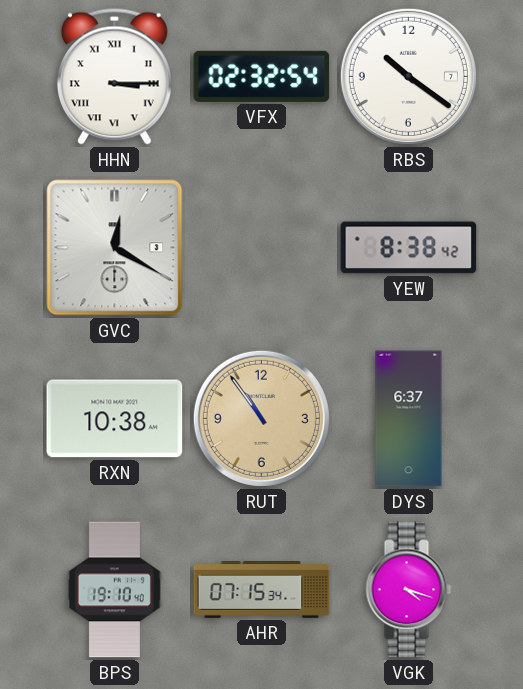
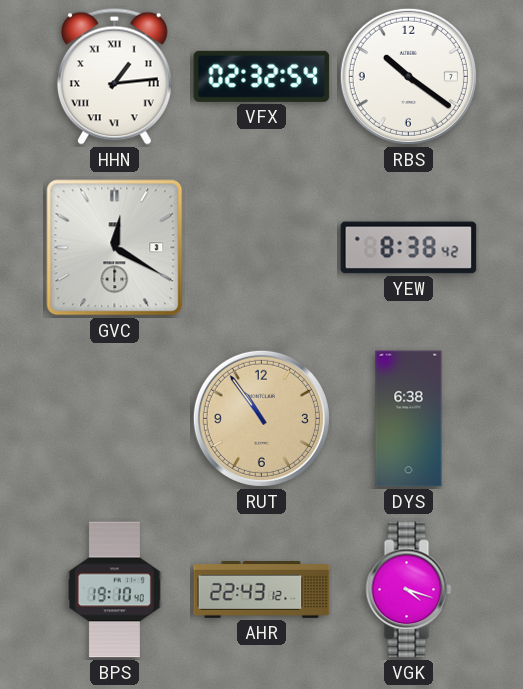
HHN: 3:15 -> 1:14 (114, 76)
RXN: 10:38 -> none (115, 419)
DYS: 6:37 -> 6:38 (409, 419)
AHR: 07:15 -> 22:43 (262, 590)
